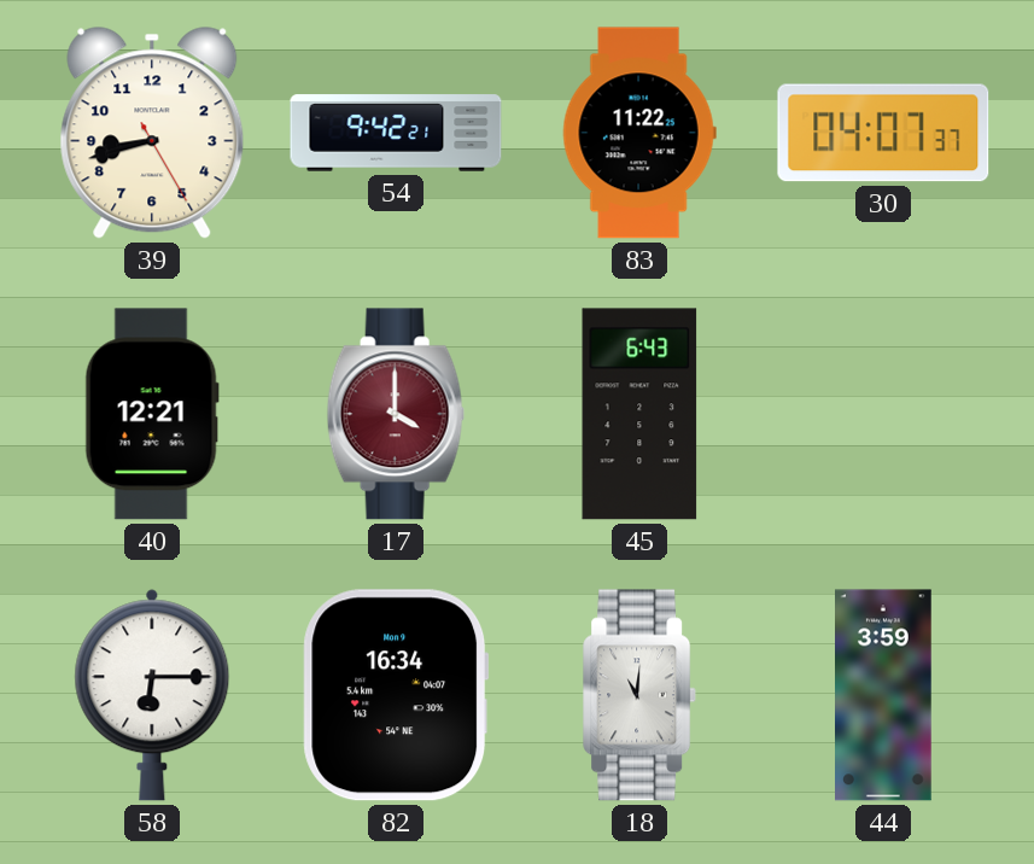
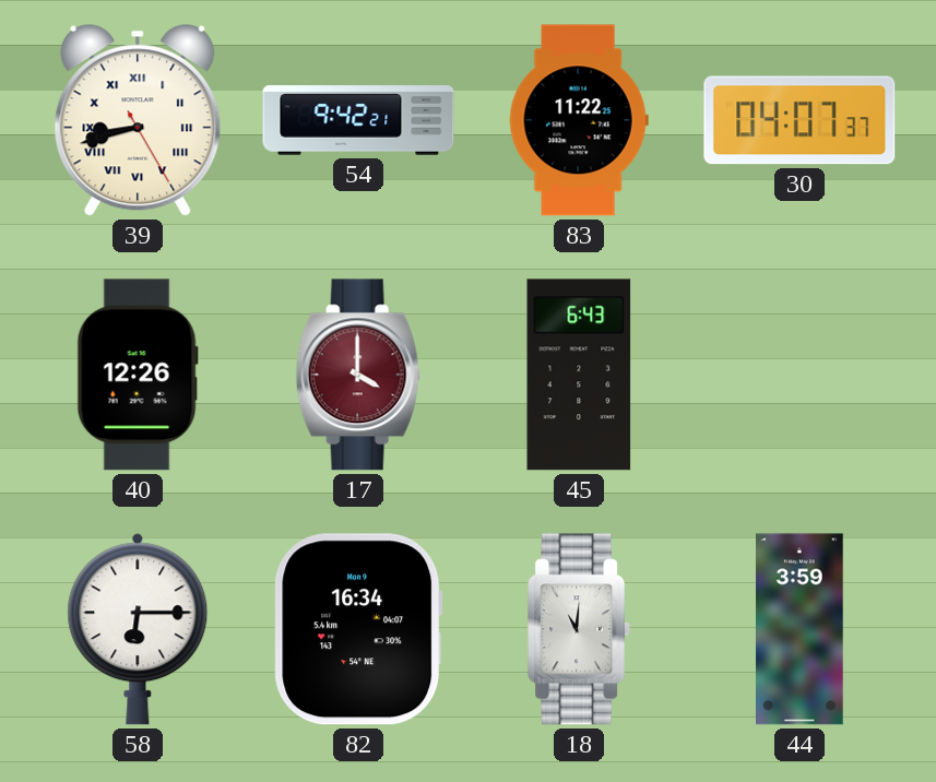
39 numerals: Arabic -> Roman (138, 120)
40: 12:21 -> 12:26 (138, 375)
